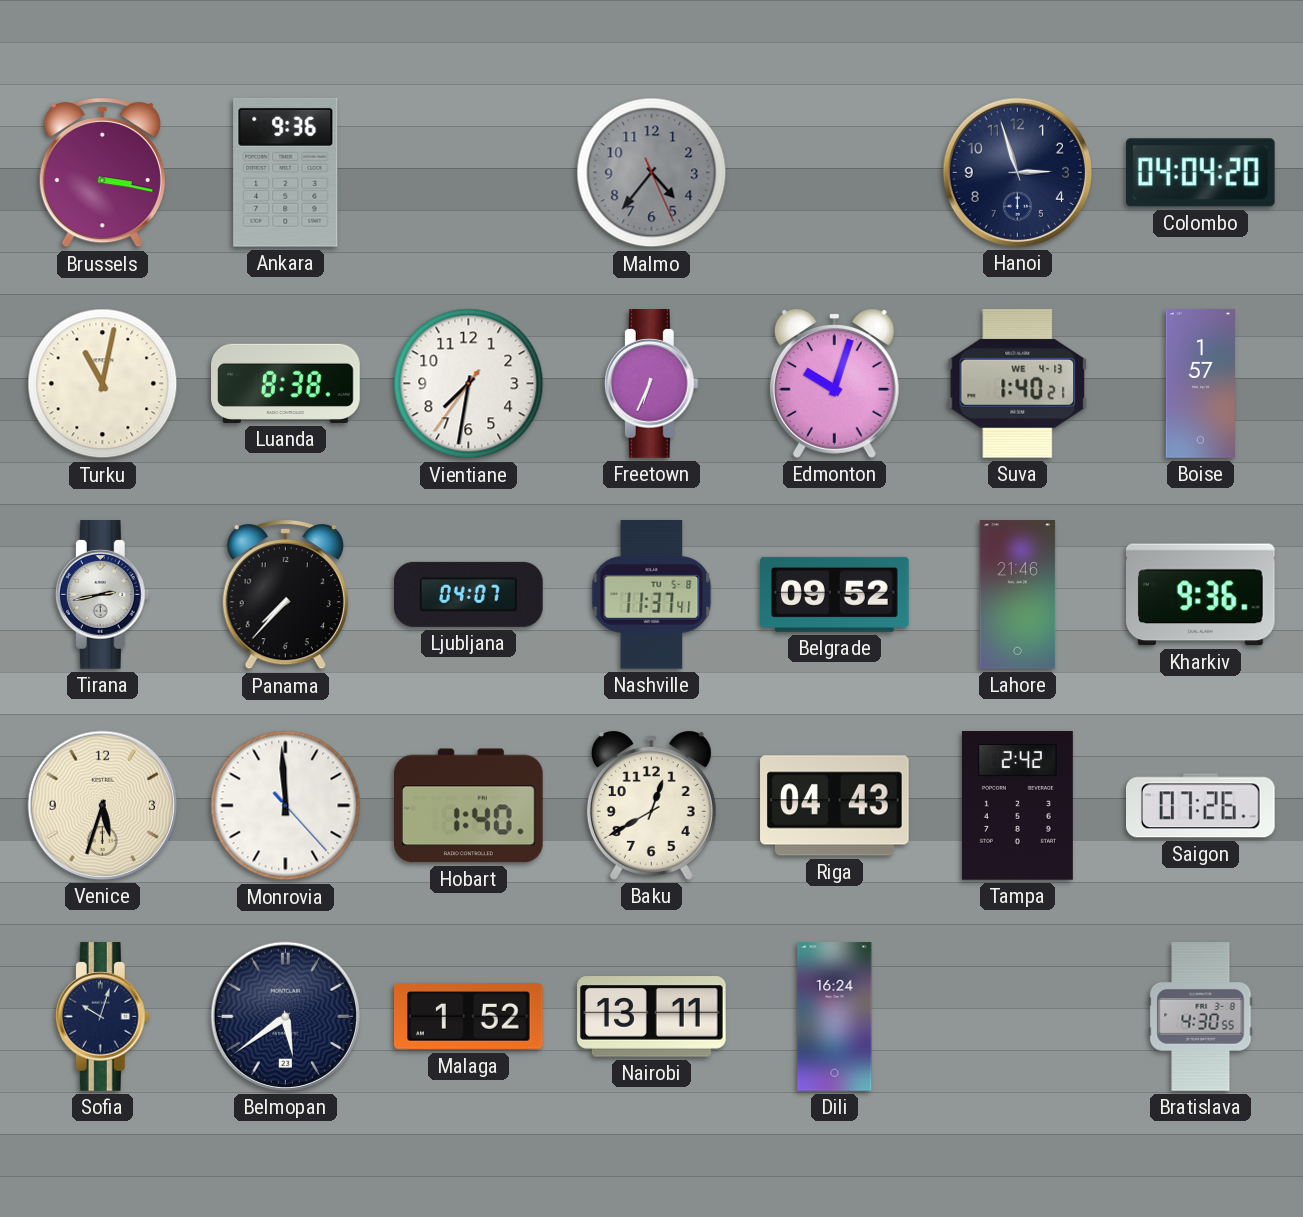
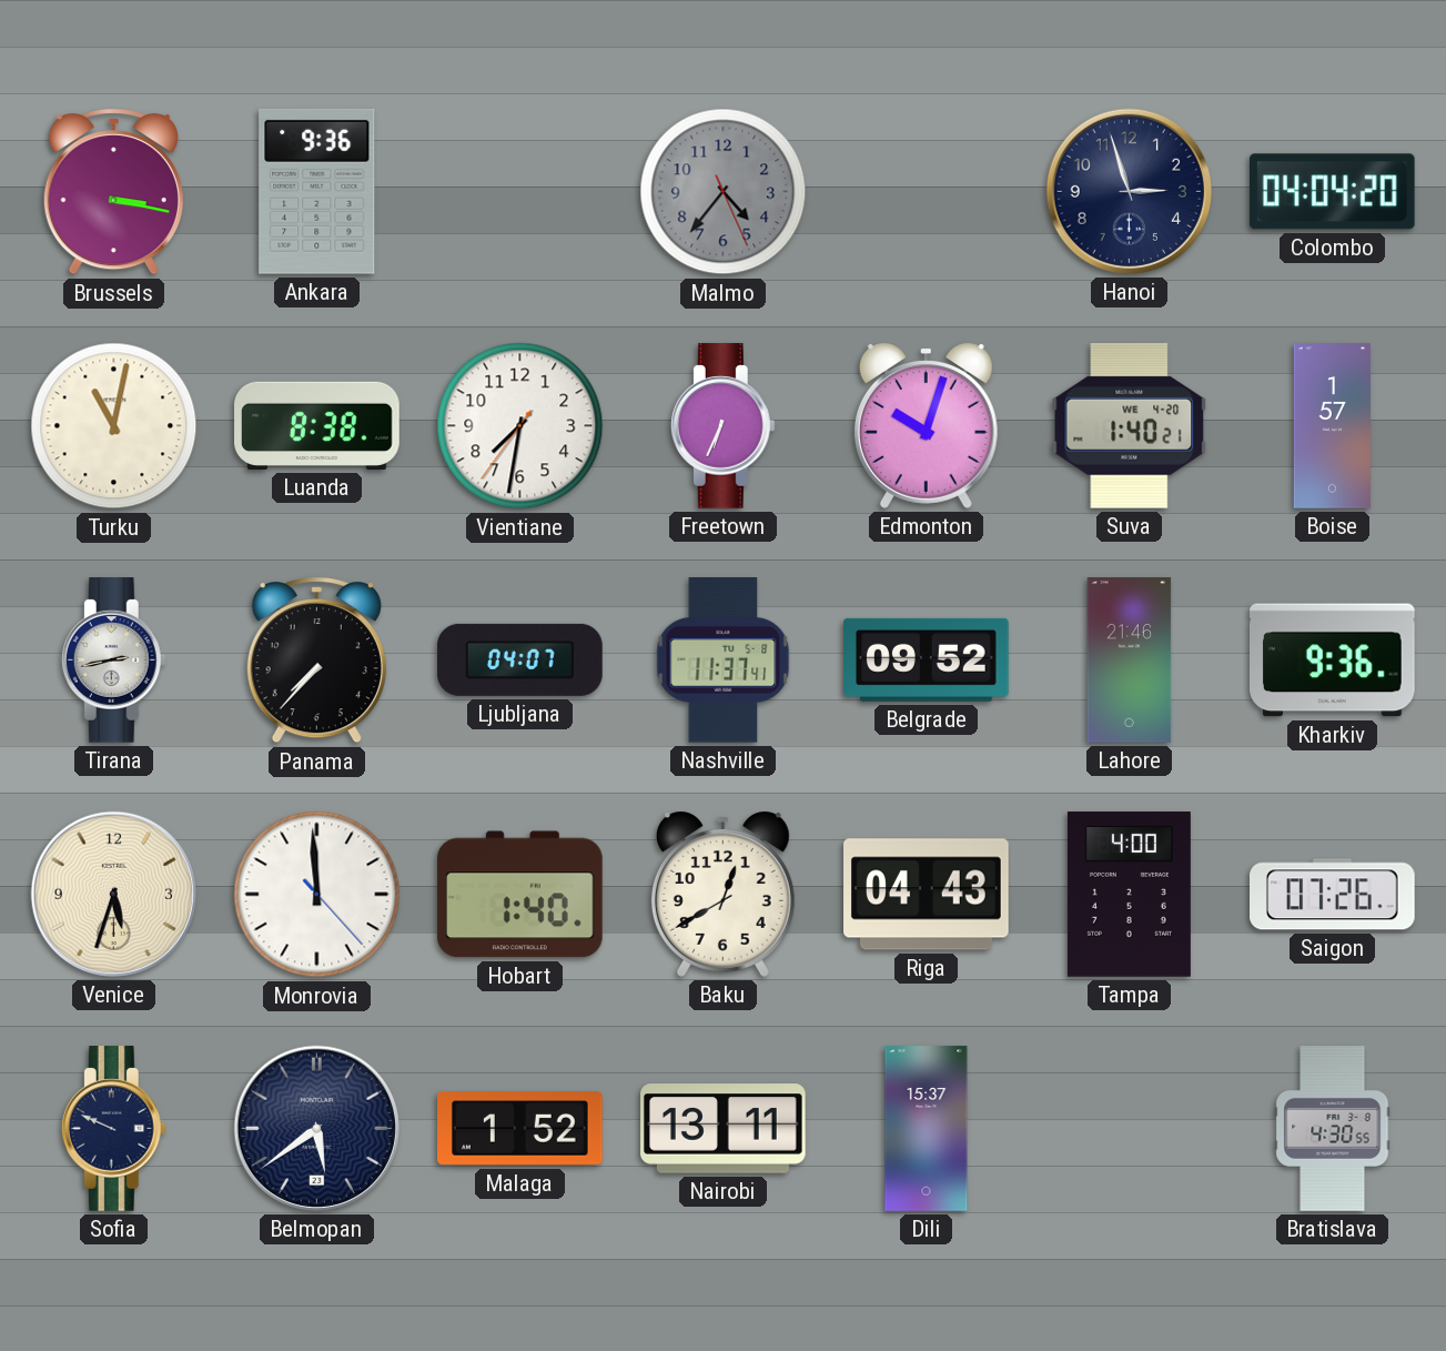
Suva date: WE 4-13 -> WE 4-20 (1130, 425)
Tampa: 2:42 -> 4:00 (1129, 895)
Sofia: 10:03 -> 9:49 (113, 1129)
Dili: 16:24 -> 15:37 (927, 1129)
